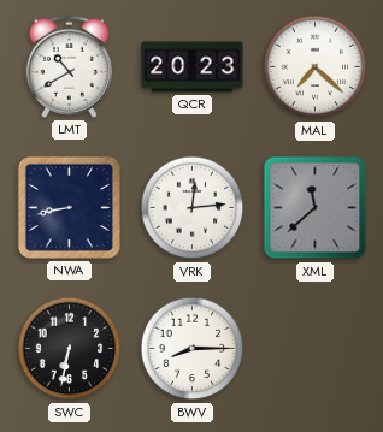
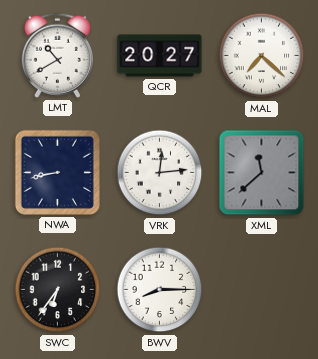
QCR: 20:23 -> 20:27 (160, 56)
SWC: 6:32 -> 6:36 (58, 290)
